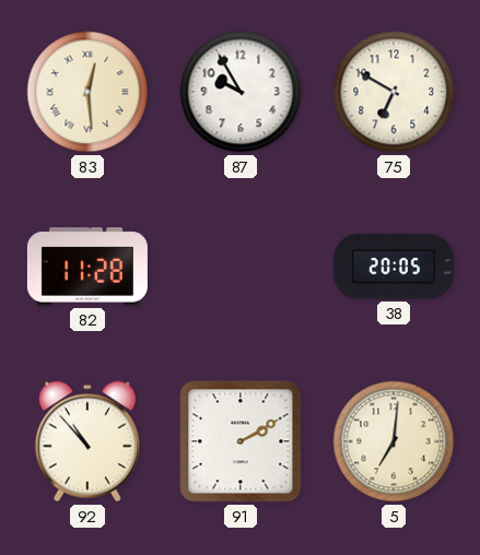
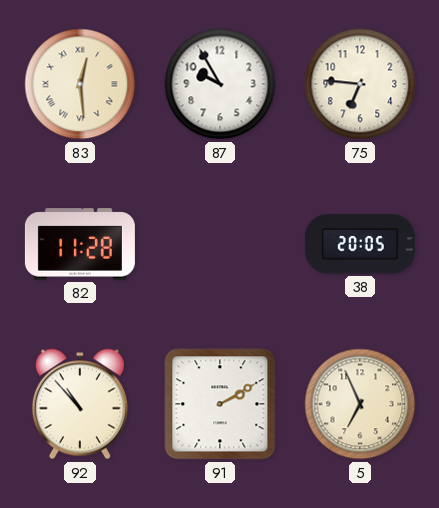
75: 6:50 -> 6:46 (360, 84)
5: 7:01 -> 6:56 (360, 404)
